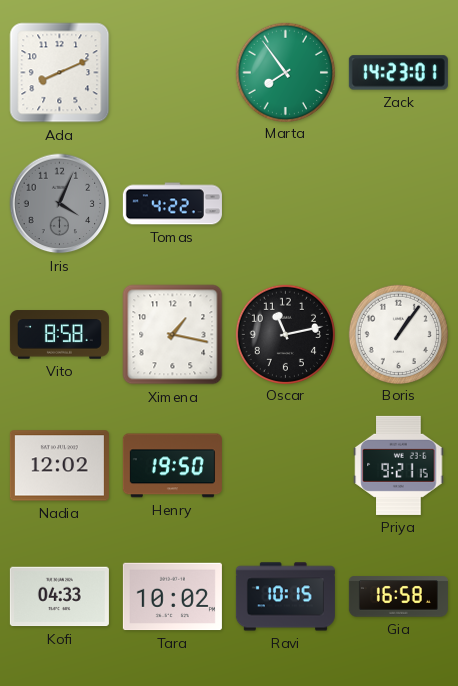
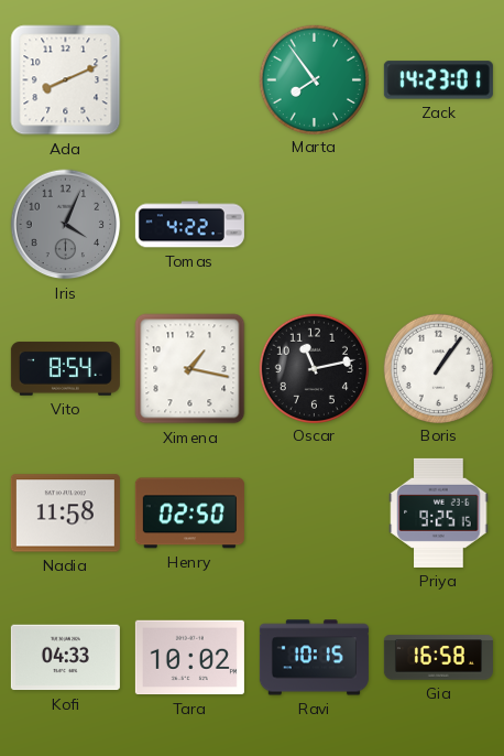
Vito: 8:58 -> 8:54 (65, 369)
Nadia: 12:02 -> 11:58 (65, 514)
Henry: 19:50 -> 02:50 (189, 514)
Priya: 9:21 -> 9:25 (439, 512)
